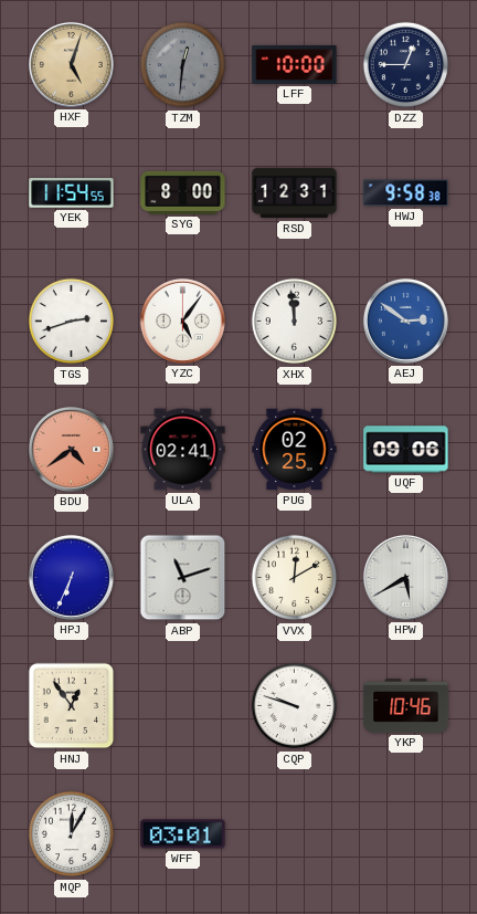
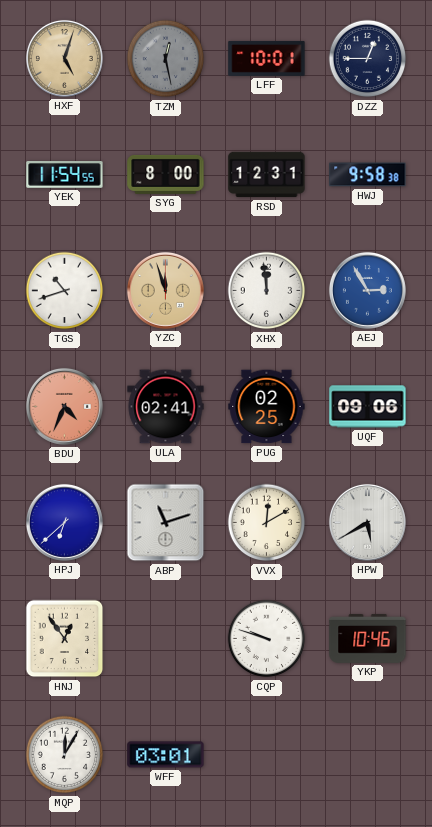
TZM: 12:31 -> 12:28 (166, 59)
LFF: 10:00 -> 10:01 (267, 58)
TGS: 2:42 -> 10:42 (65, 291)
YZC: 5:06 -> 11:57 (165, 290)
YZC dial: white -> champagne (165, 290)
AEJ: 2:51 -> 2:55 (367, 290)
BDU: 4:39 -> 4:34 (64, 406)
HPJ: 6:34 -> 6:38 (64, 522)
